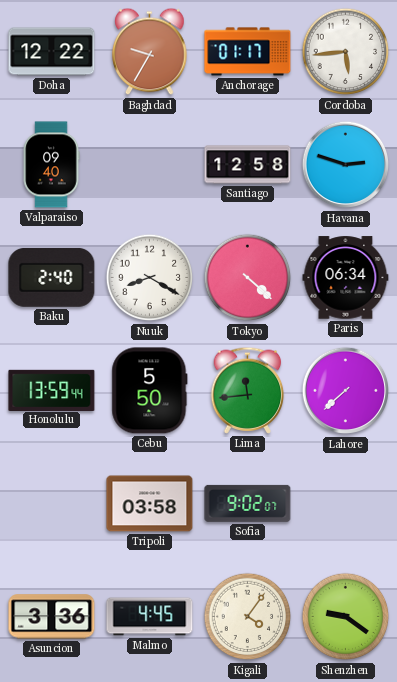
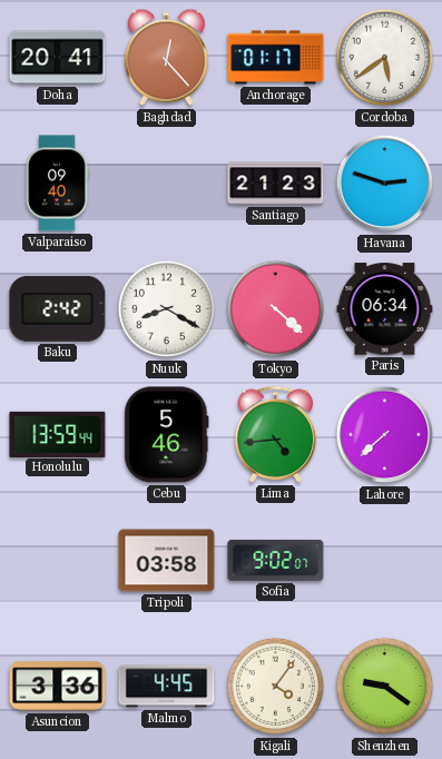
Doha: 12:22 -> 20:41 (58, 58)
Baghdad: 9:35 -> 12:23 (167, 58)
Cordoba: 5:44 -> 5:39 (385, 58)
Santiago: 12:58 -> 21:23 (276, 184)
Baku: 2:40 -> 2:42 (58, 308)
Cebu: 5:50 -> 5:46 (167, 435)
Lima: 11:44 -> 4:44 (276, 434)
